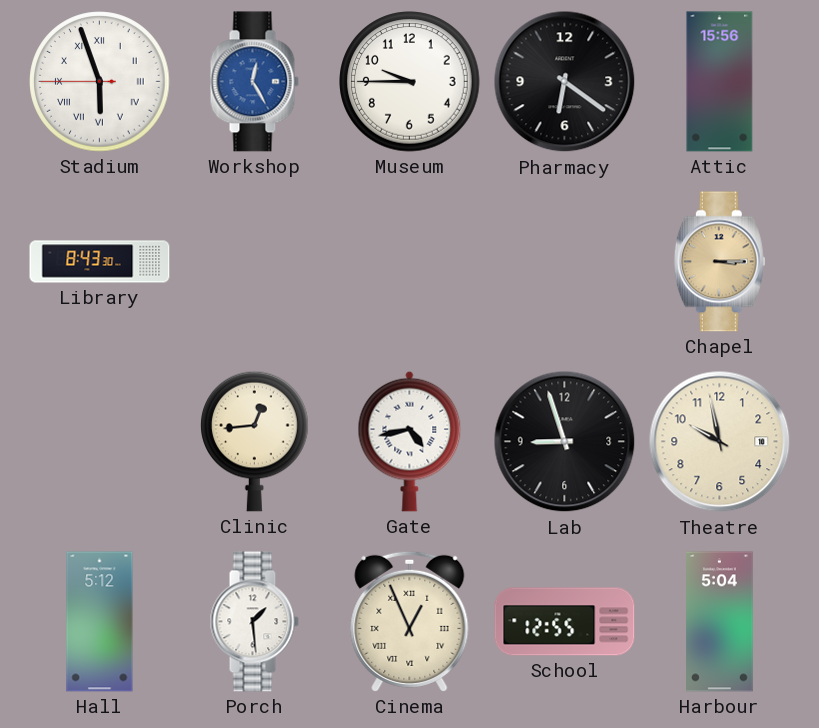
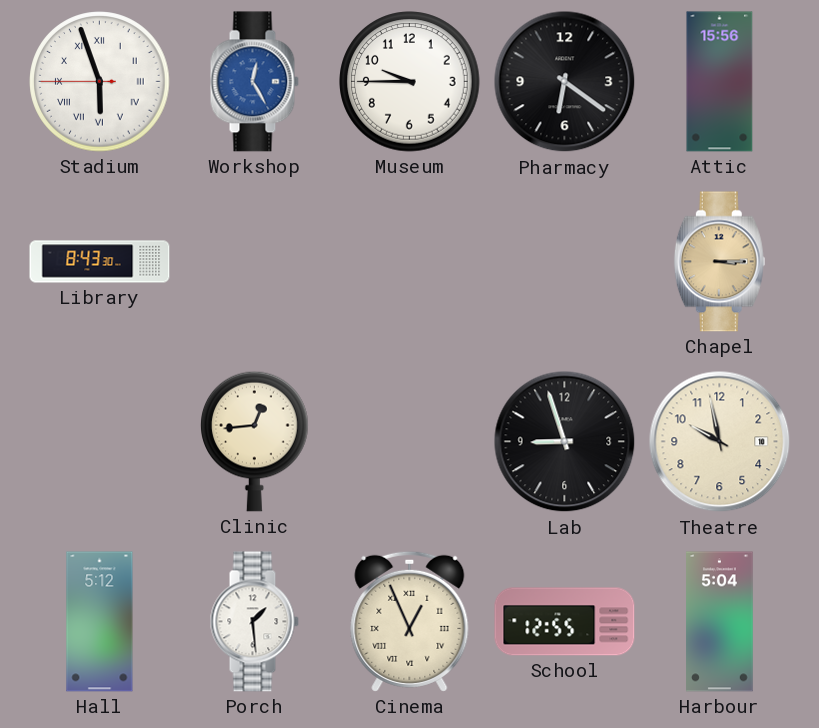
Gate: 4:43 -> none (410, 441)
